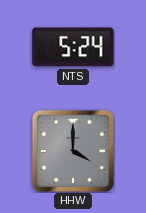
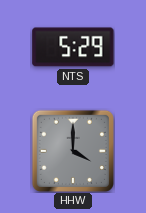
NTS: 5:24 -> 5:29 (73, 47)
